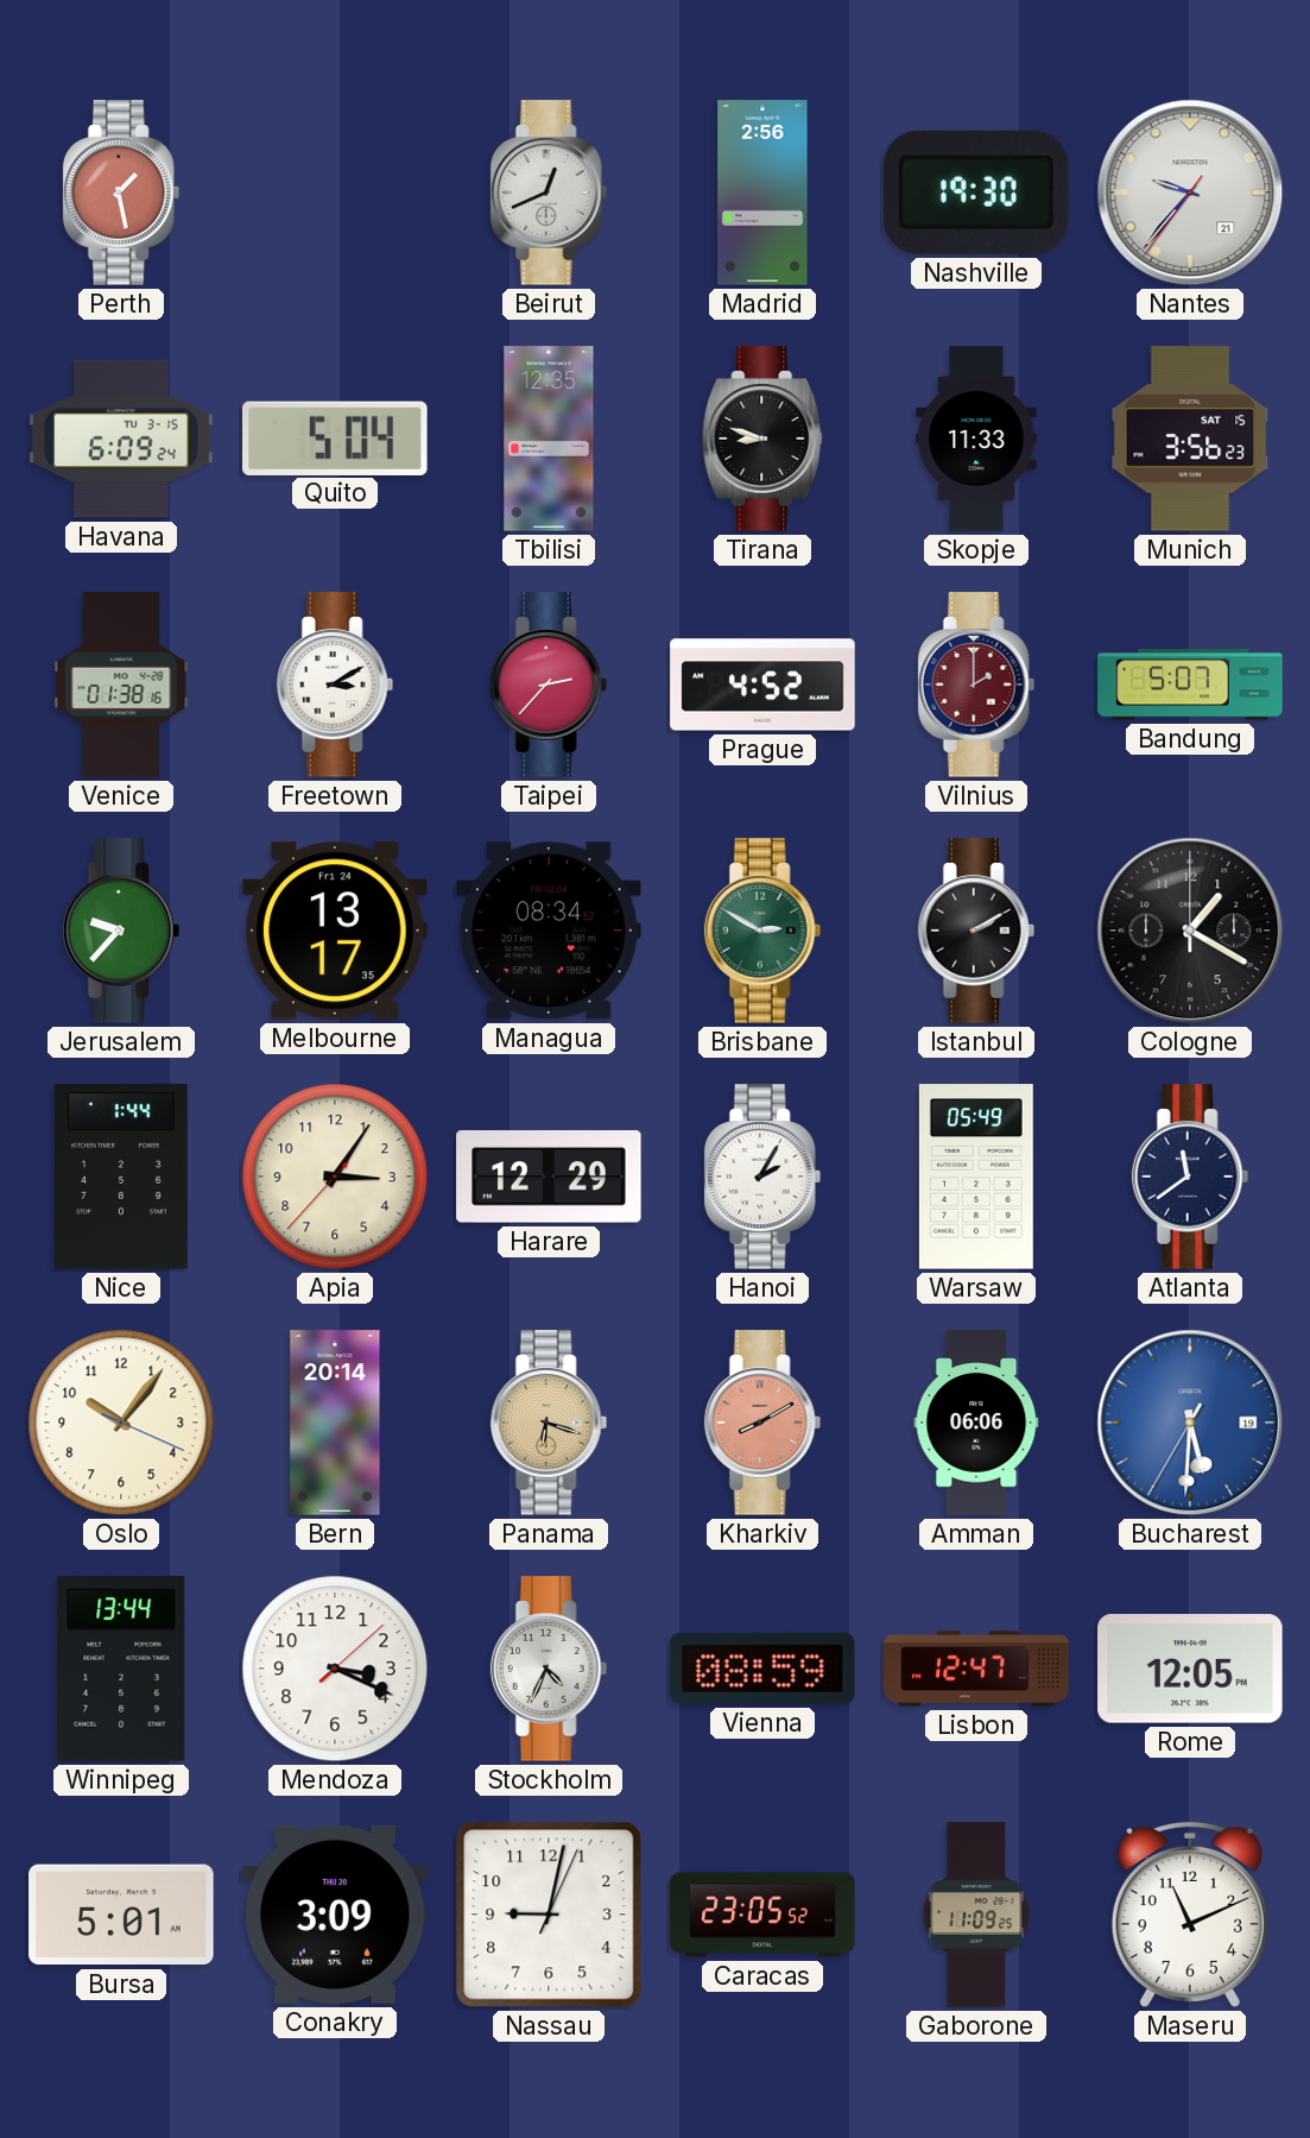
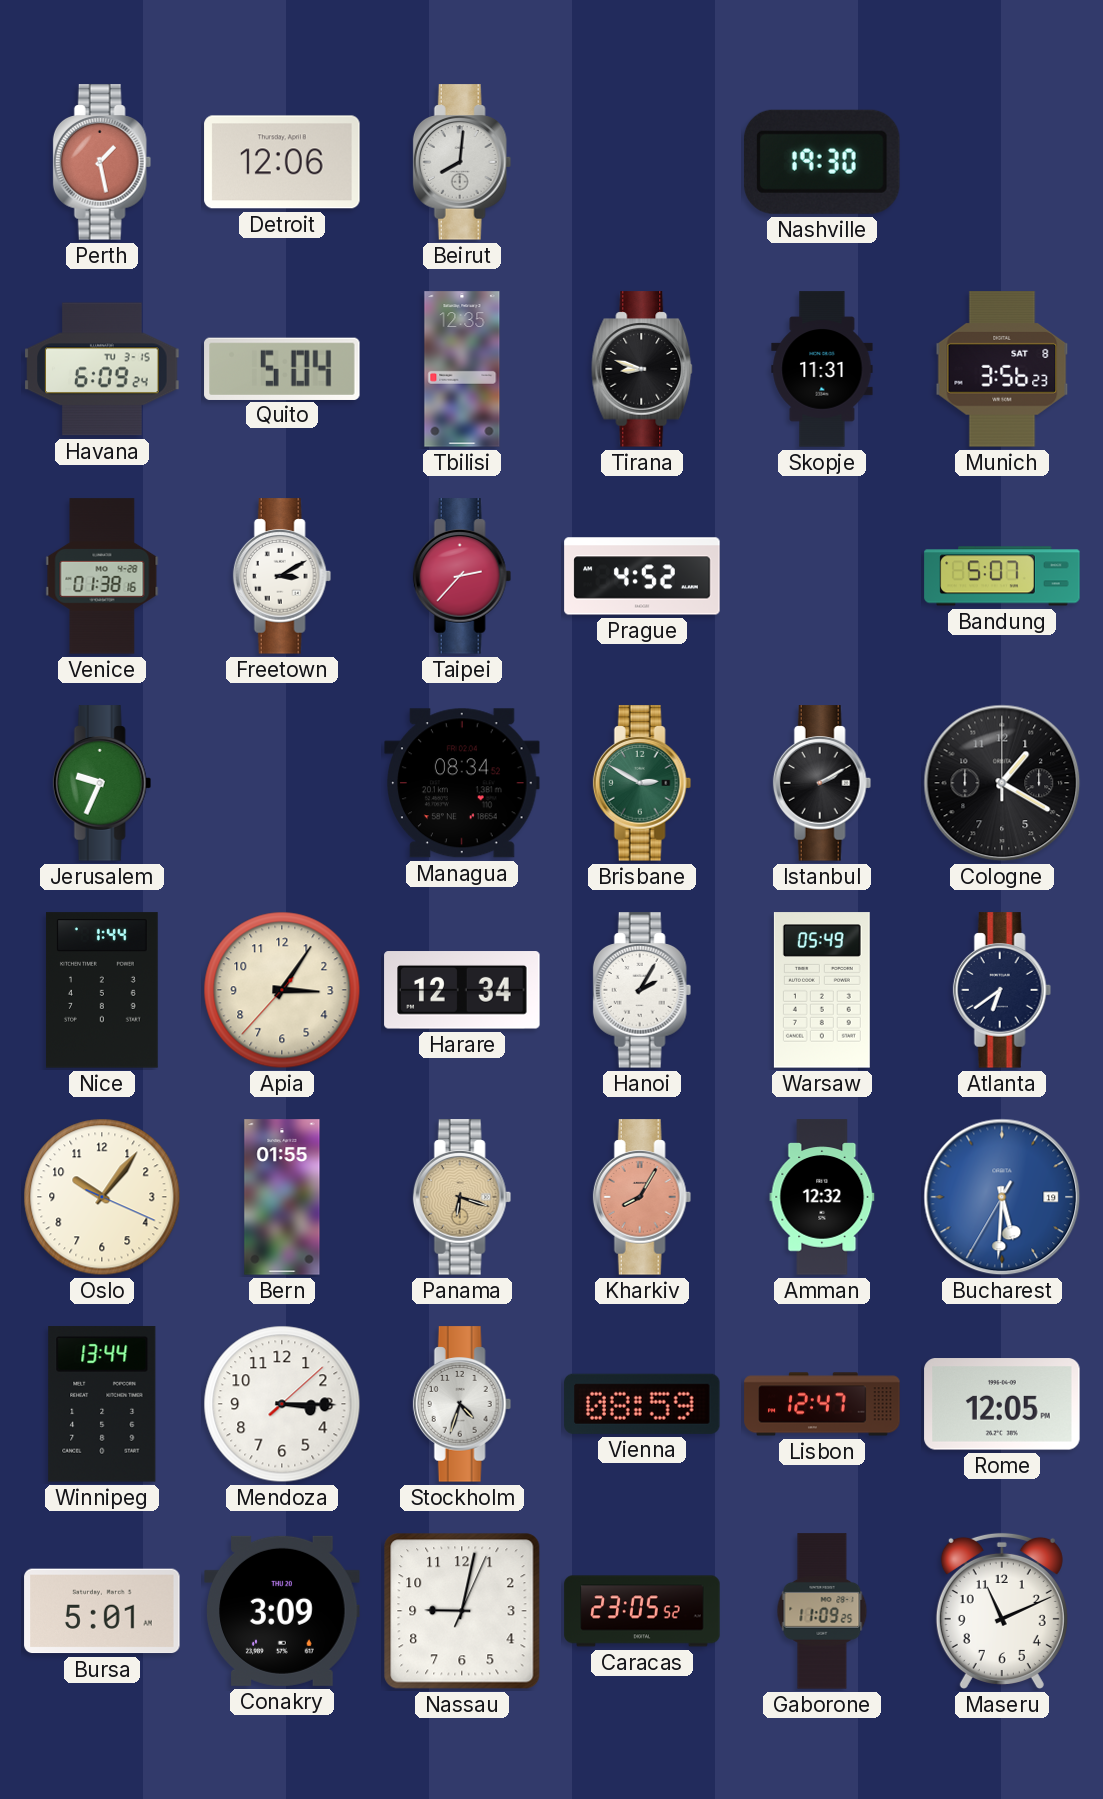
Detroit: none -> 12:06 (282, 162)
Beirut: 12:41 -> 8:01 (462, 162)
Madrid: 2:56 -> none (762, 193)
Nantes: 9:36 -> none (1190, 193)
Skopje: 11:33 -> 11:31 (822, 369)
Munich date: SAT 15 -> SAT 8 (1002, 369)
Vilnius: 2:00 -> none (976, 685)
Jerusalem: 9:37 -> 9:34 (102, 783)
Melbourne: 13:17 -> none (335, 931)
Harare: 12:29 -> 12:34 (462, 990)
Atlanta: 11:39 -> 6:39 (1002, 990)
Bern: 20:14 -> 01:55 (282, 1197)
Kharkiv: 8:10 -> 8:05 (642, 1197)
Amman: 06:06 -> 12:32 (822, 1197)
Mendoza: 3:19 -> 3:15 (282, 1404)
Stockholm: 4:34 -> 4:33 (462, 1404)
